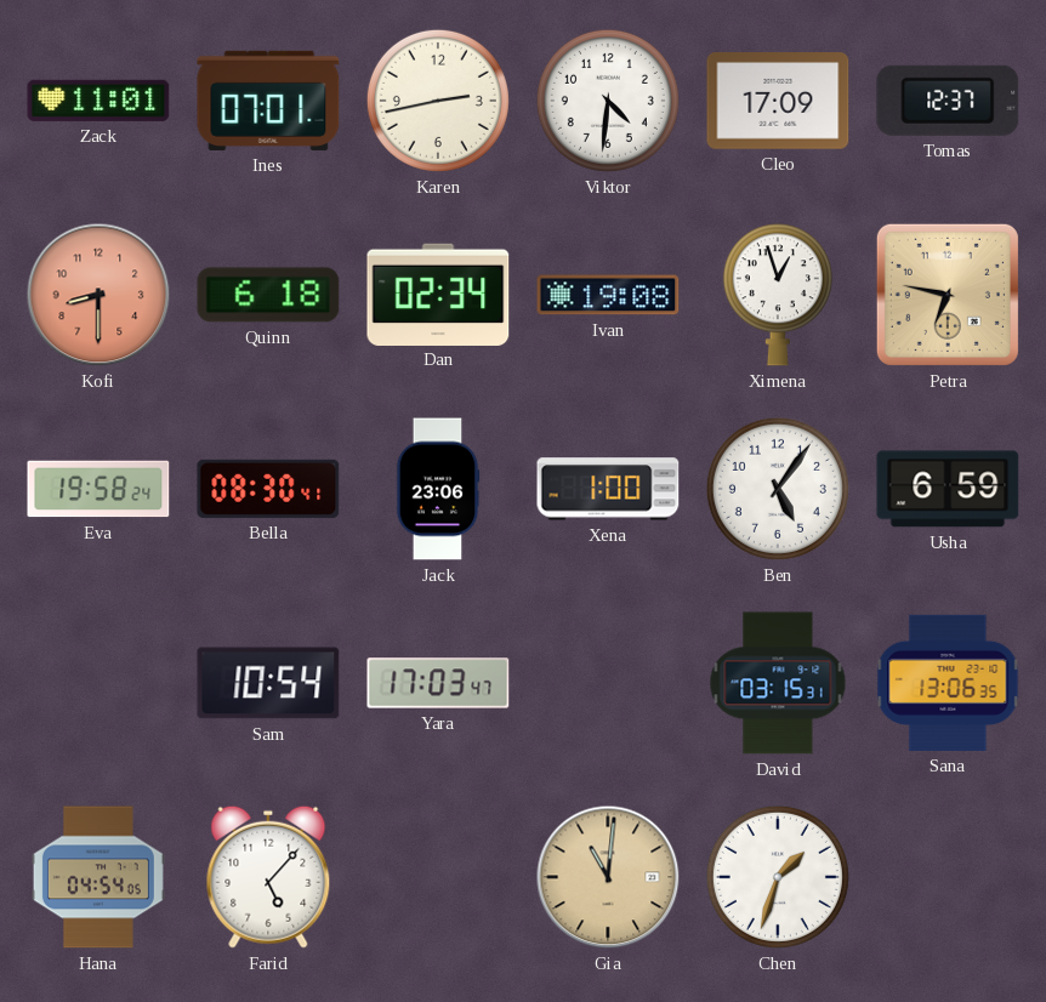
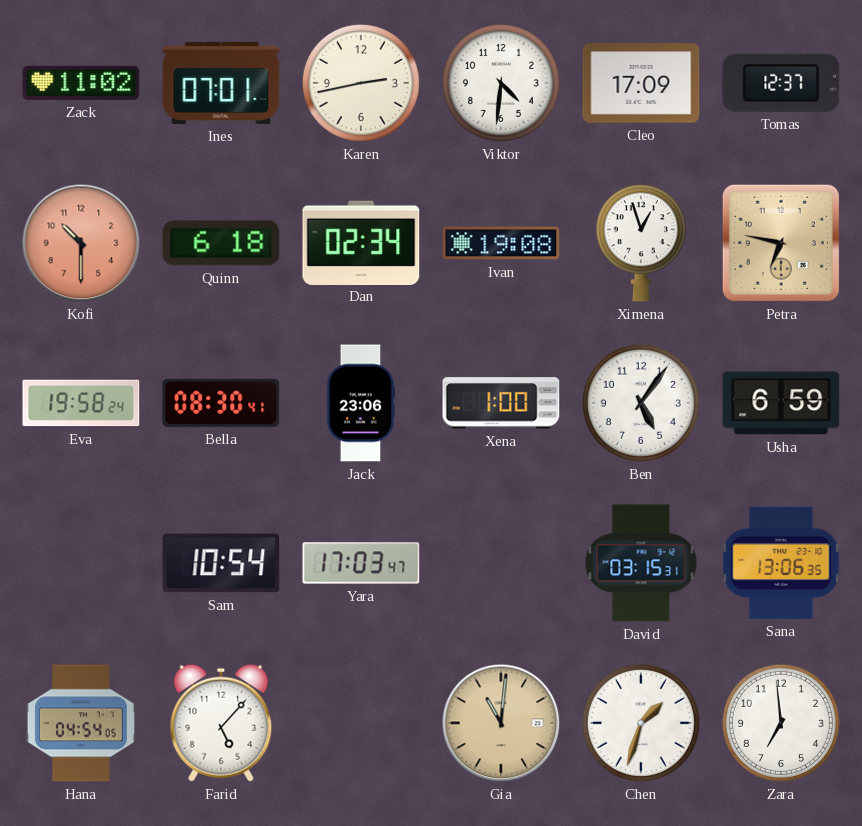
Zack: 11:01 -> 11:02 (81, 83)
Kofi: 8:30 -> 10:30 (81, 243)
Zara: none -> 6:59 (781, 723)
